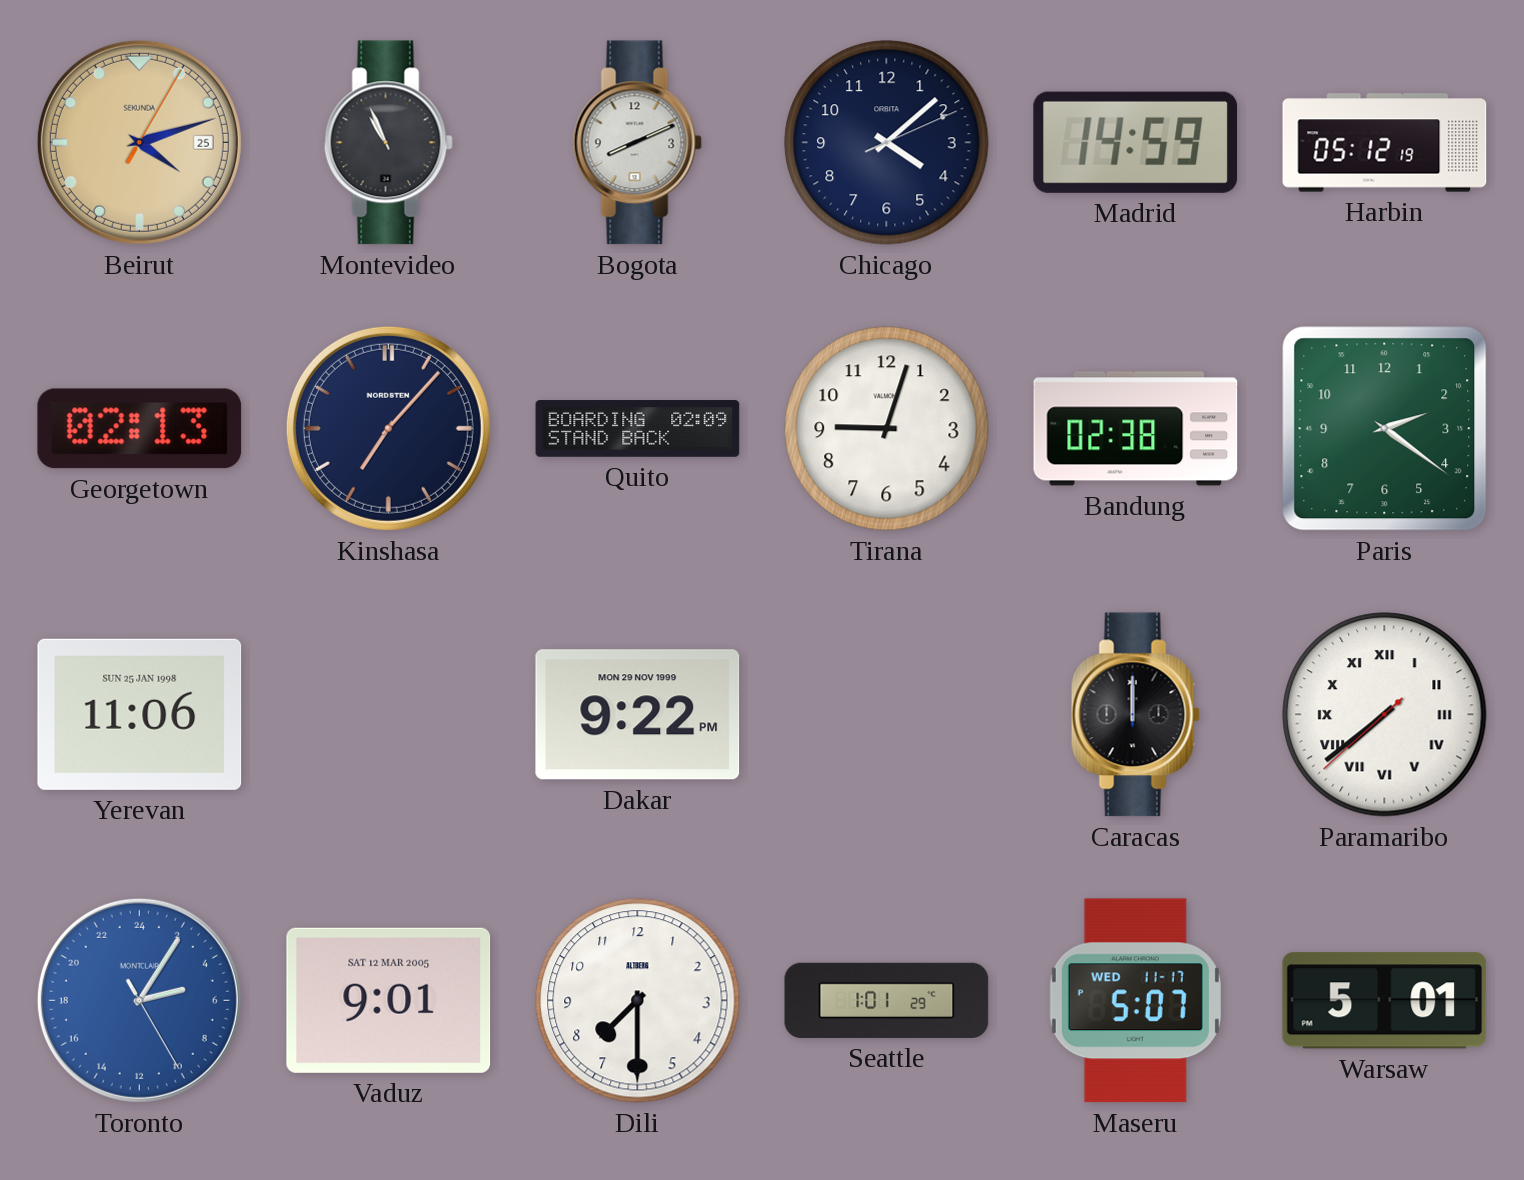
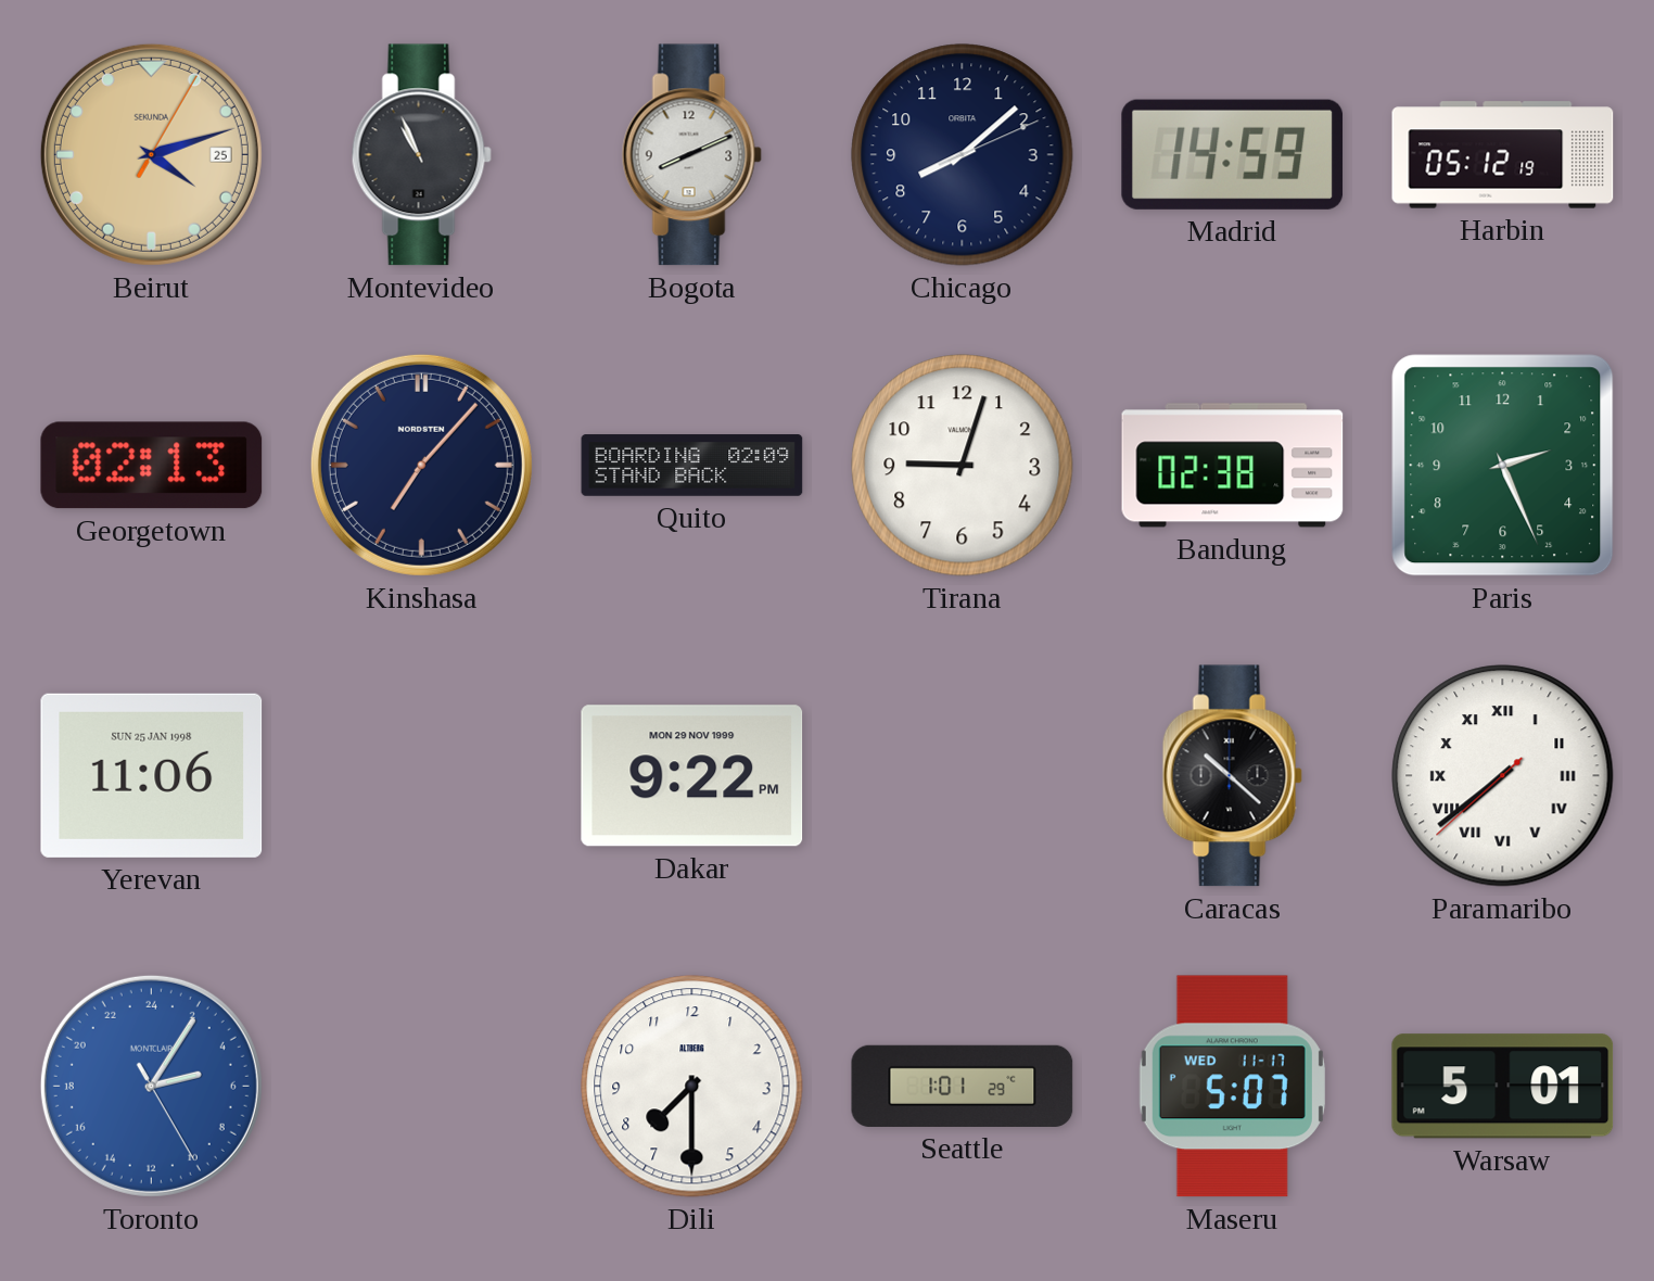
Chicago: 4:08 -> 8:08 (963, 155)
Paris: 2:21 -> 2:26 (1503, 466)
Caracas: 12:00 -> 10:22 (1232, 776)
Vaduz: 9:01 -> none (389, 1000)
